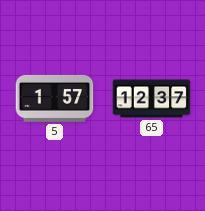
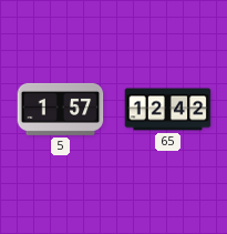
65: 12:37 -> 12:42 (168, 110)
